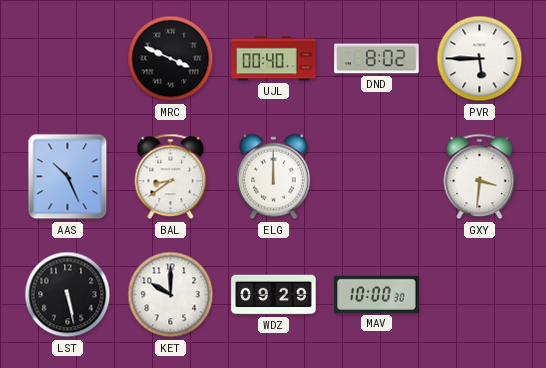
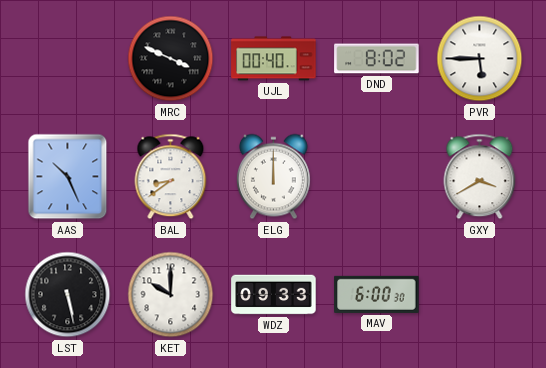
GXY: 3:31 -> 3:40 (480, 177)
WDZ: 09:29 -> 09:33 (274, 295)
MAV: 10:00 -> 6:00 (377, 294)
